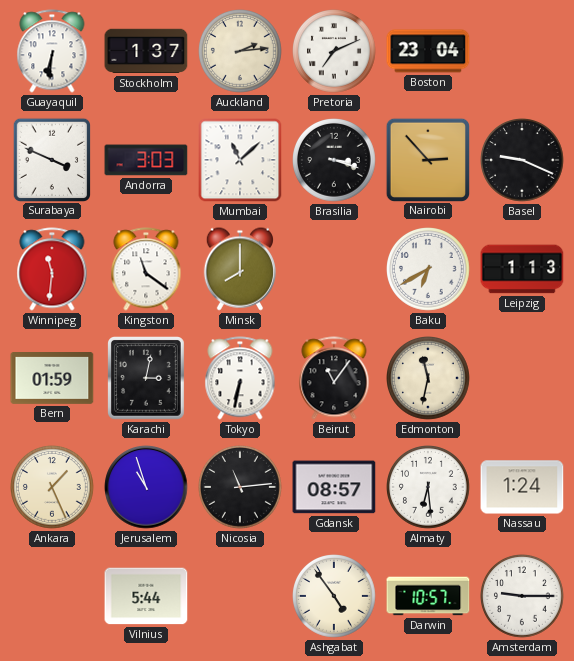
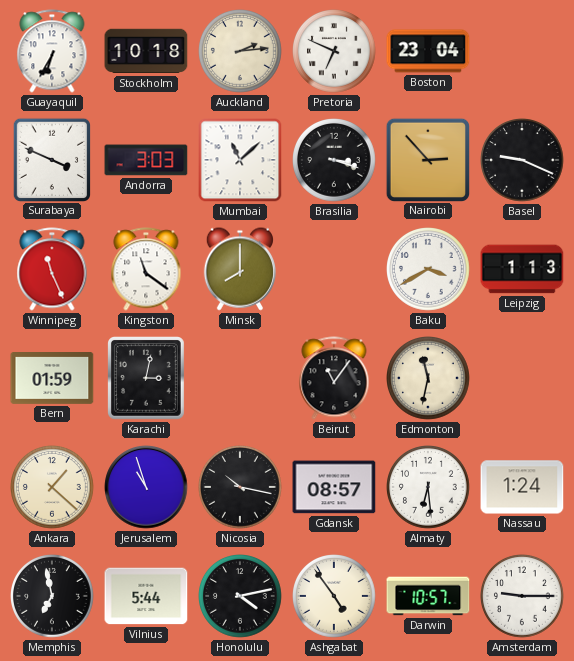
Guayaquil: 6:31 -> 6:35 (52, 51)
Stockholm: 1:37 -> 10:18 (146, 51)
Pretoria: 7:11 -> 6:49 (335, 52)
Winnipeg: 11:31 -> 11:26 (52, 269)
Baku: 6:40 -> 3:40 (429, 270)
Tokyo: 6:32 -> none (240, 378)
Ankara: 1:26 -> 1:22 (53, 488)
Nicosia: 11:14 -> 10:17 (241, 488)
Memphis: none -> 6:58 (53, 597)
Honolulu: none -> 4:13 (241, 597)
